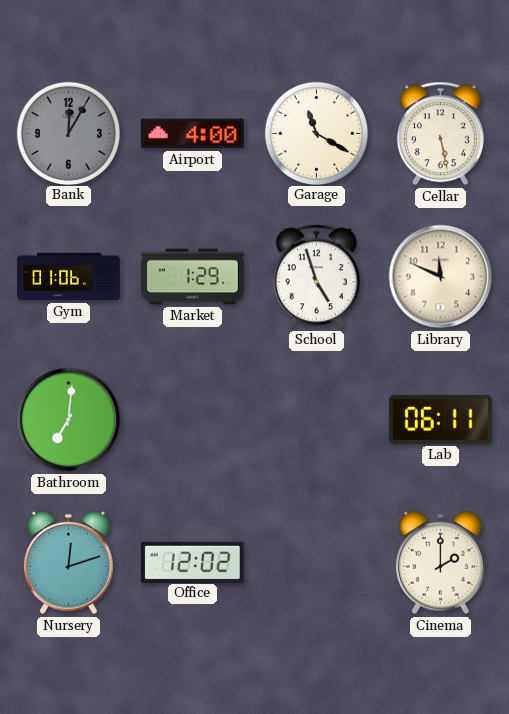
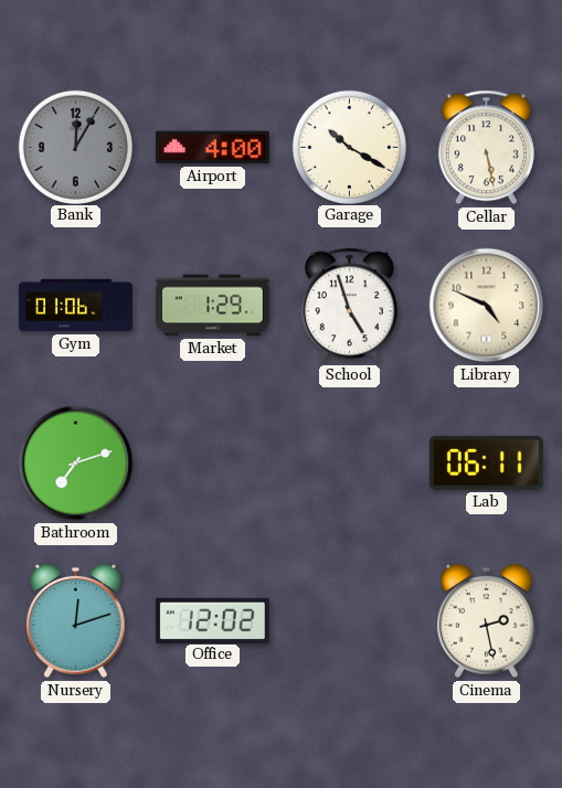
Garage: 11:20 -> 10:20 (349, 147)
Library: 11:49 -> 4:49 (487, 306)
Bathroom: 7:01 -> 7:12 (76, 464)
Cinema: 2:00 -> 2:28 (487, 621)
